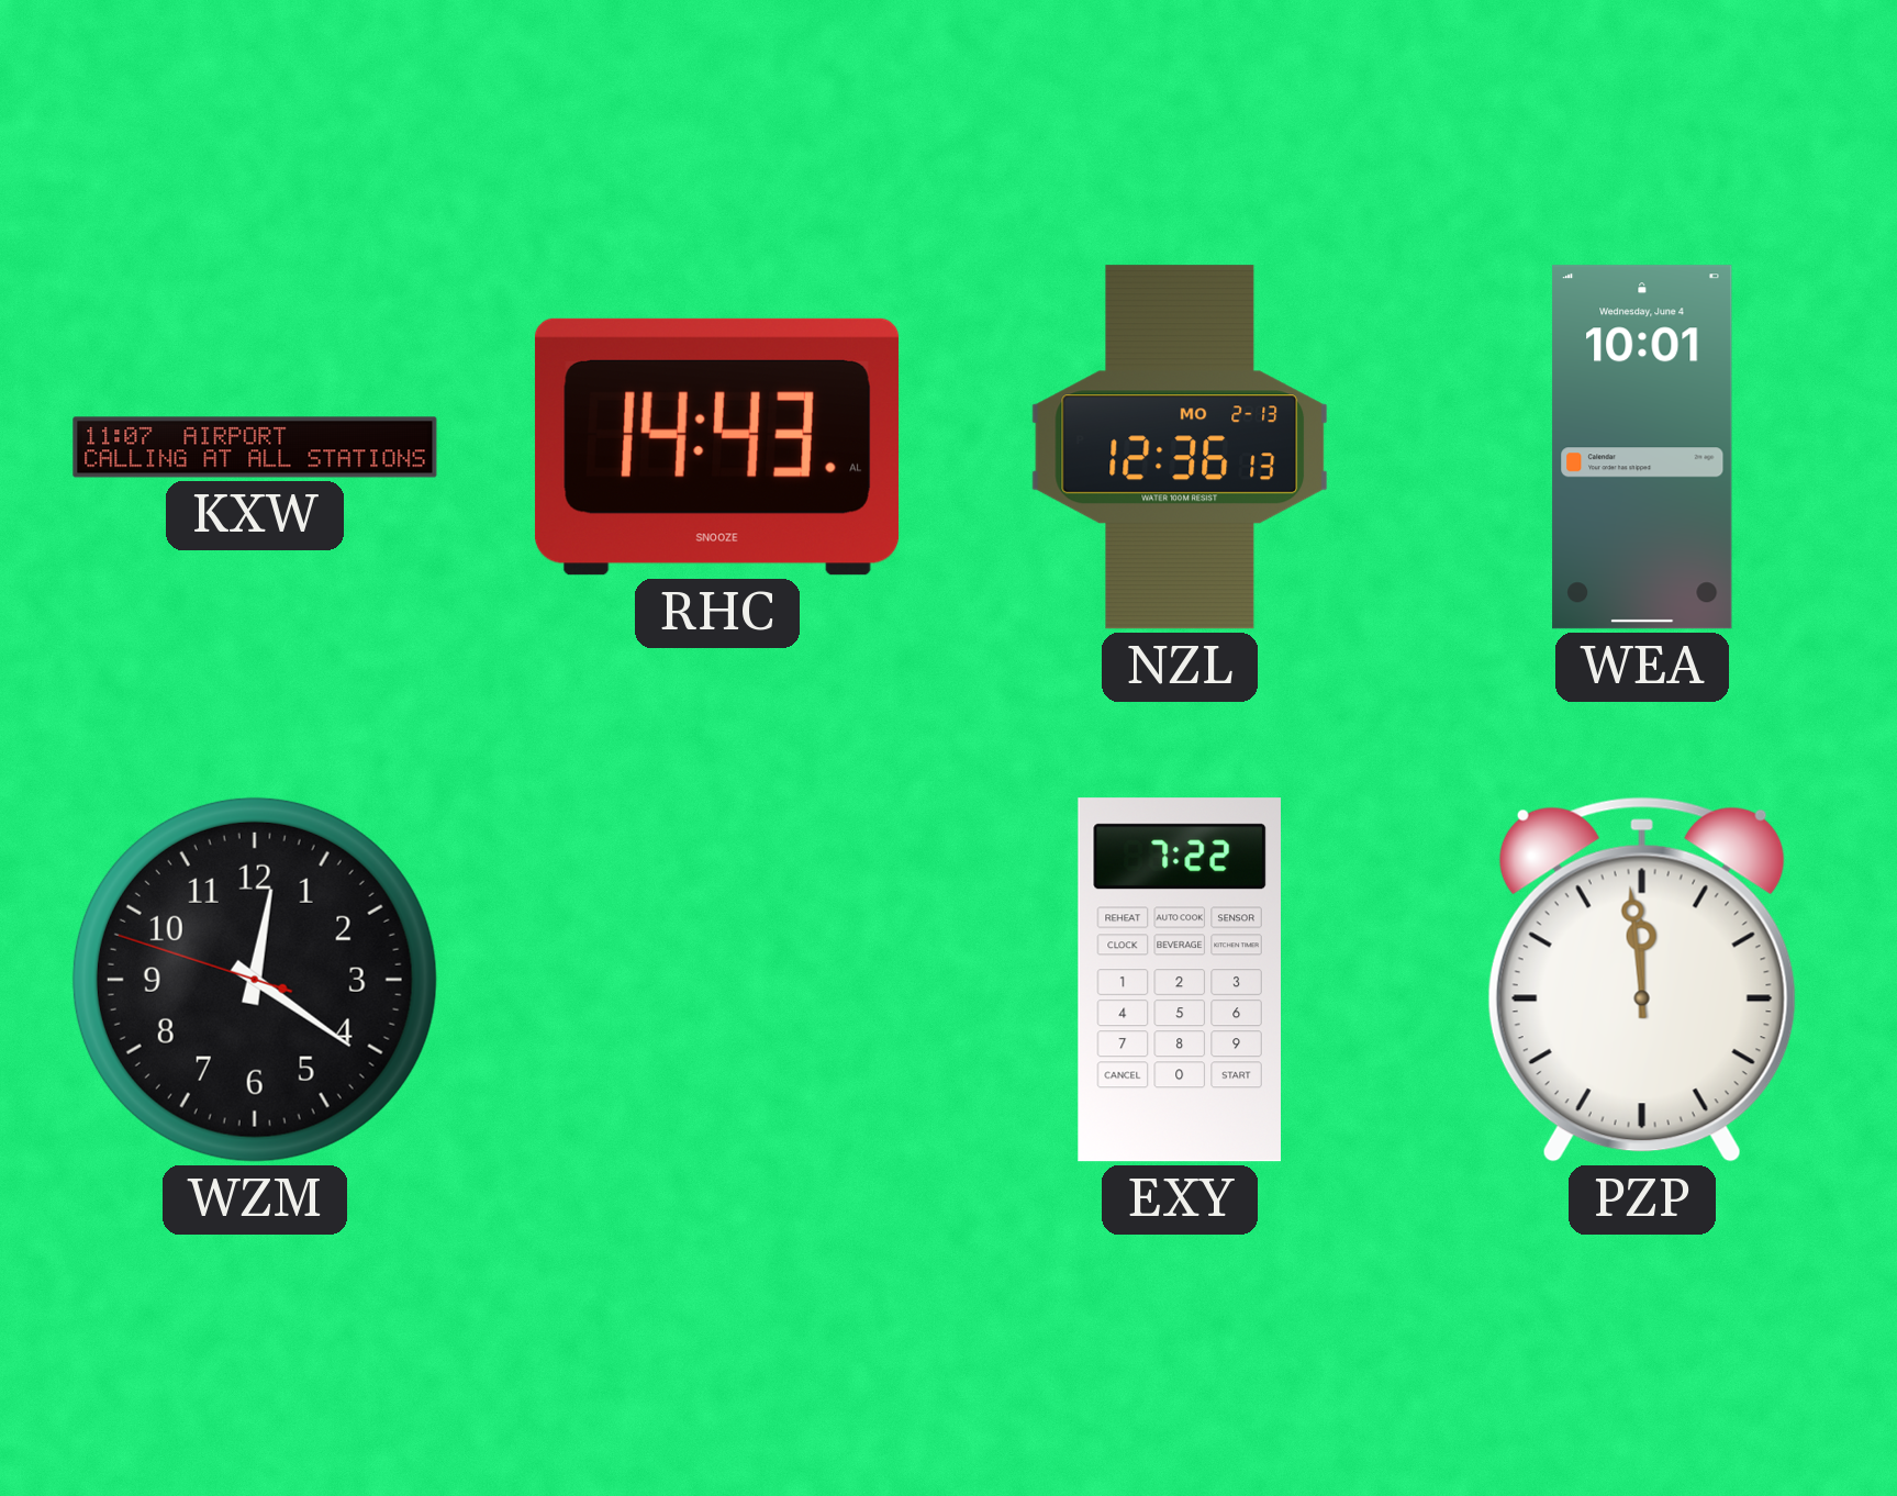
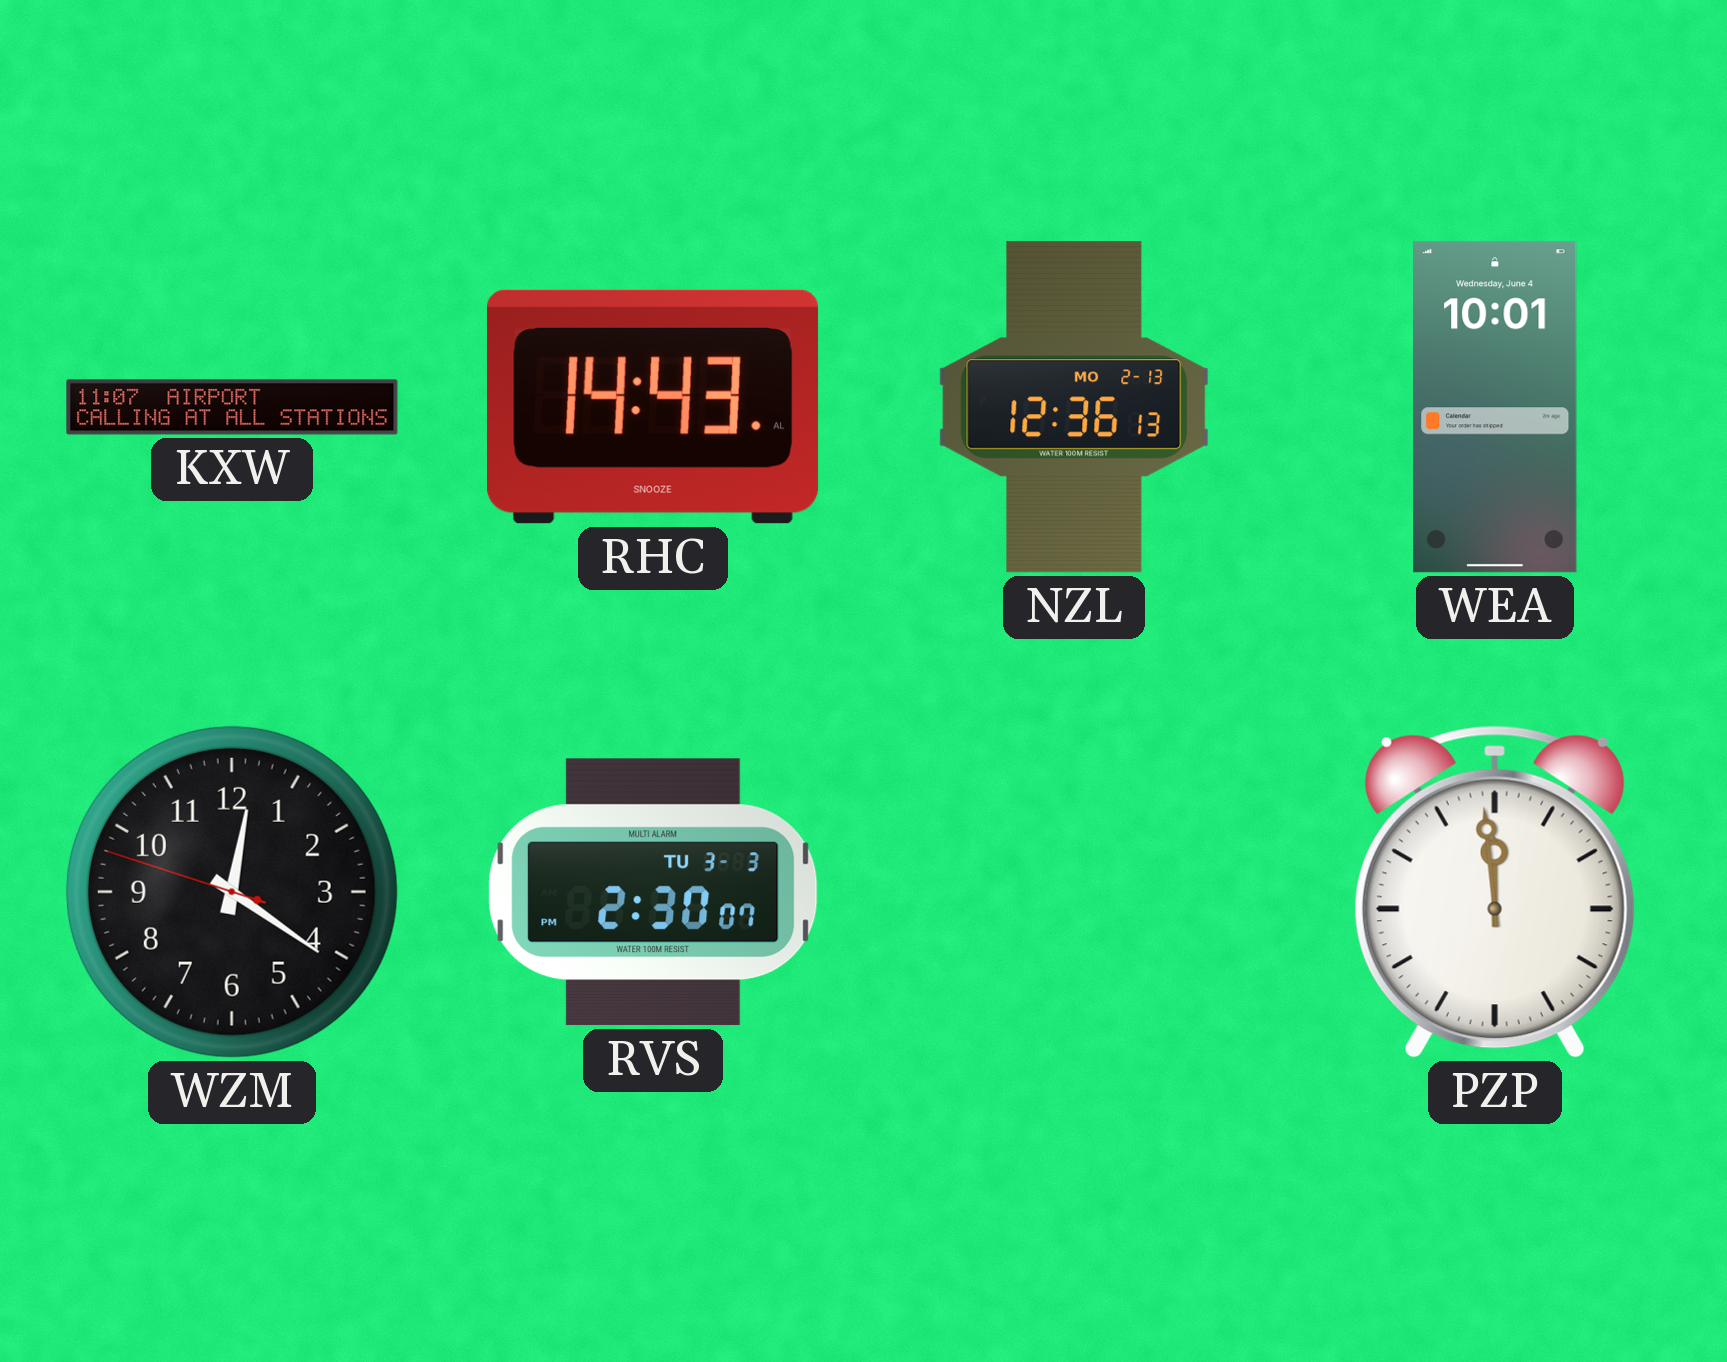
RVS: none -> 2:30 (653, 892)
EXY: 7:22 -> none (1180, 980)
